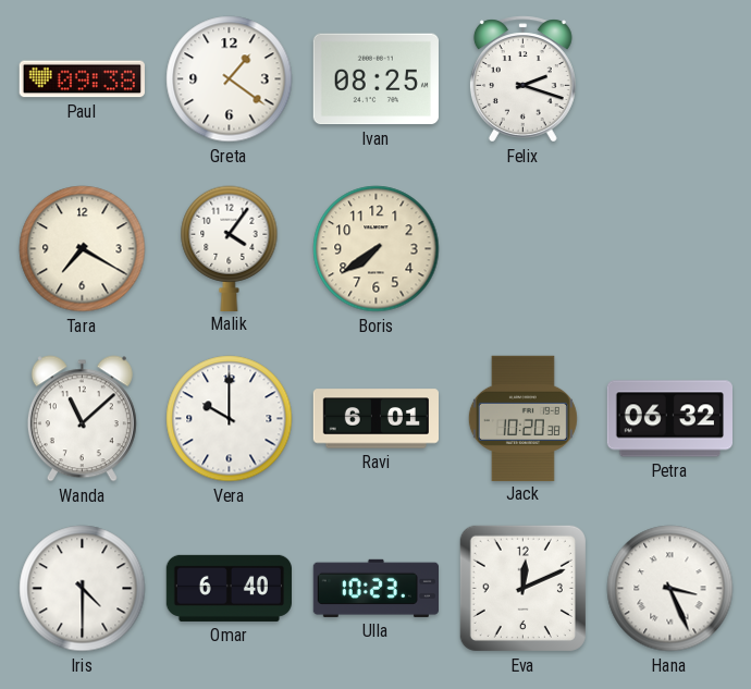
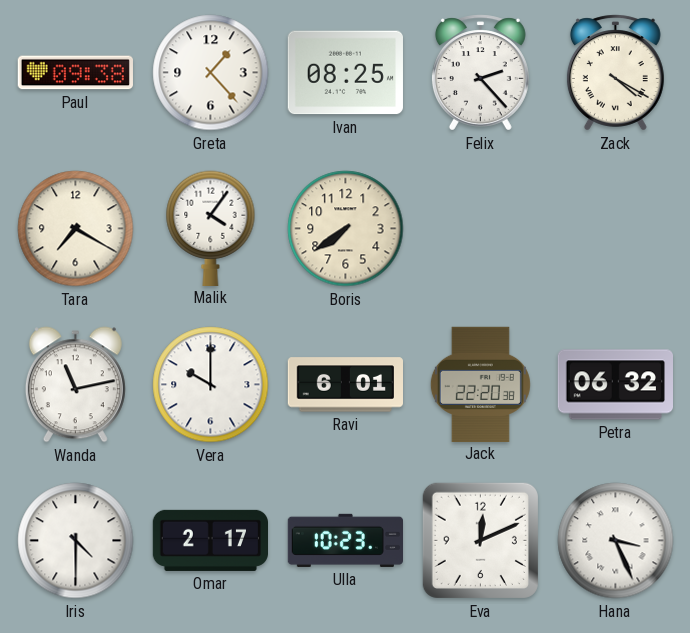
Greta: 1:21 -> 1:23 (211, 73)
Felix: 2:18 -> 2:23 (480, 73)
Zack: none -> 4:20 (615, 73)
Wanda: 11:08 -> 11:13 (75, 385)
Jack: 10:20 -> 22:20 (480, 384)
Omar: 6:40 -> 2:17 (210, 540)
